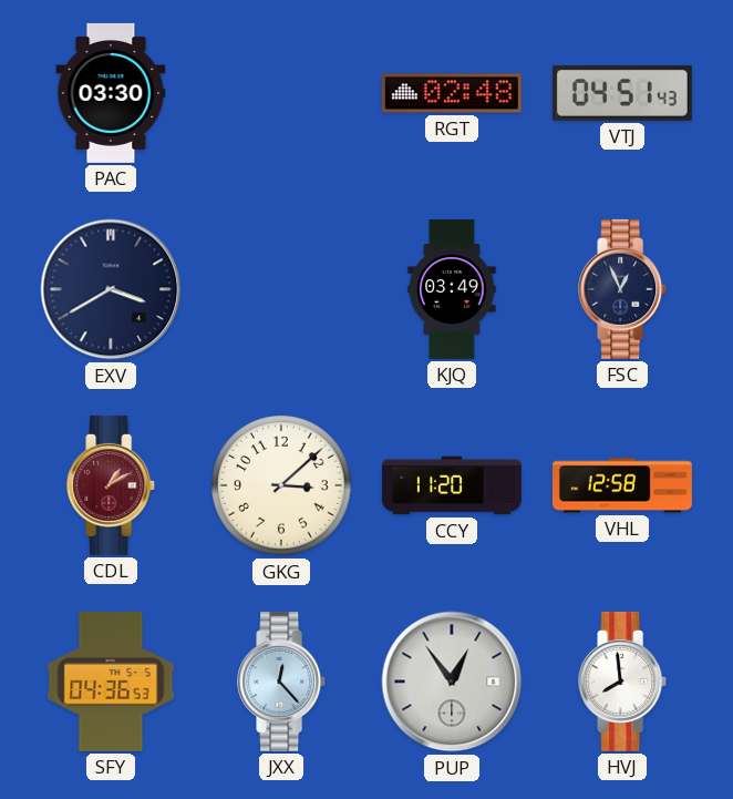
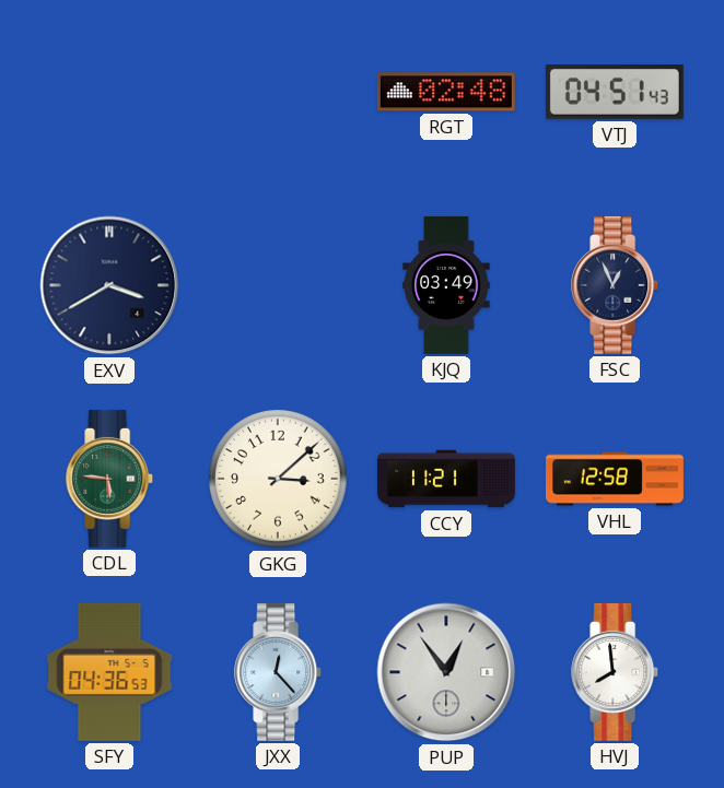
PAC: 03:30 -> none (111, 93)
CDL: 1:10 -> 5:46 (110, 479)
CDL dial: burgundy -> green (110, 479)
CCY: 11:20 -> 11:21 (446, 479)
